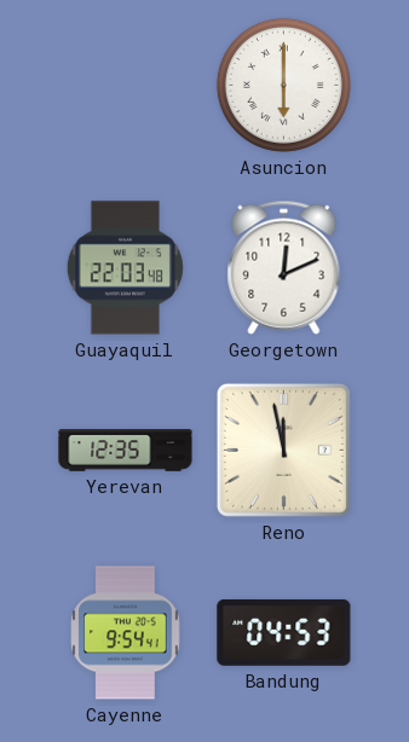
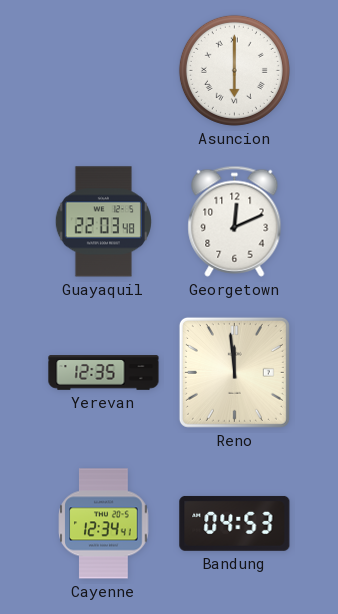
Reno: 11:58 -> 11:59 (234, 372)
Cayenne: 9:54 -> 12:34 (104, 524)
